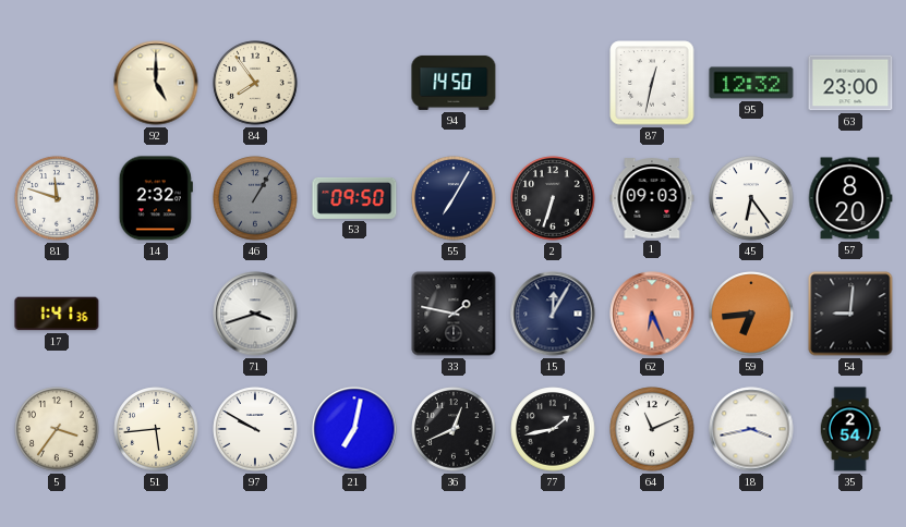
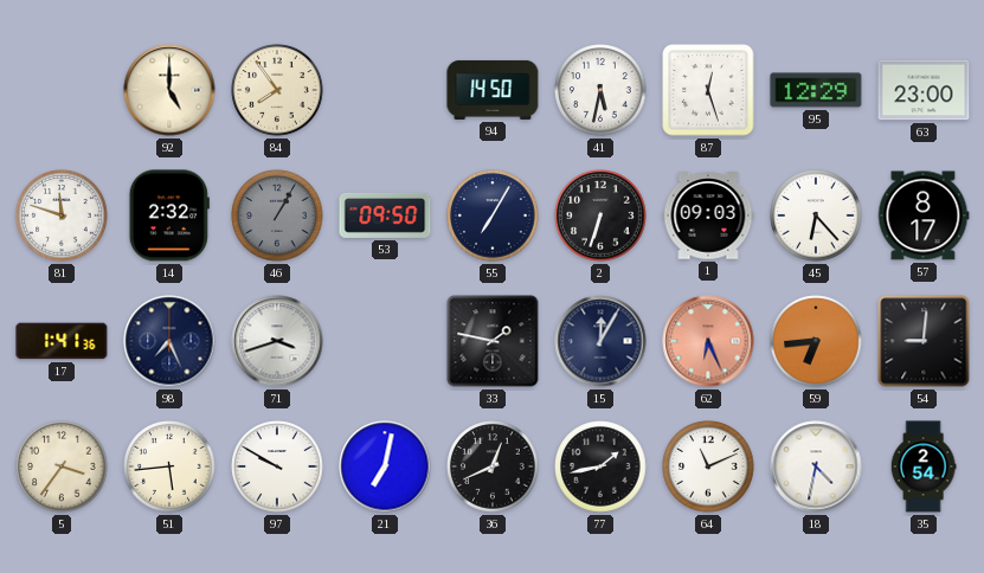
41: none -> 5:32 (600, 90)
87: 12:32 -> 12:27 (708, 90)
95: 12:32 -> 12:29 (816, 90)
45: 6:24 -> 6:23 (816, 215)
57: 8:20 -> 8:17 (924, 215)
98: none -> 7:26 (169, 341)
18: 3:43 -> 4:32 (816, 466)
